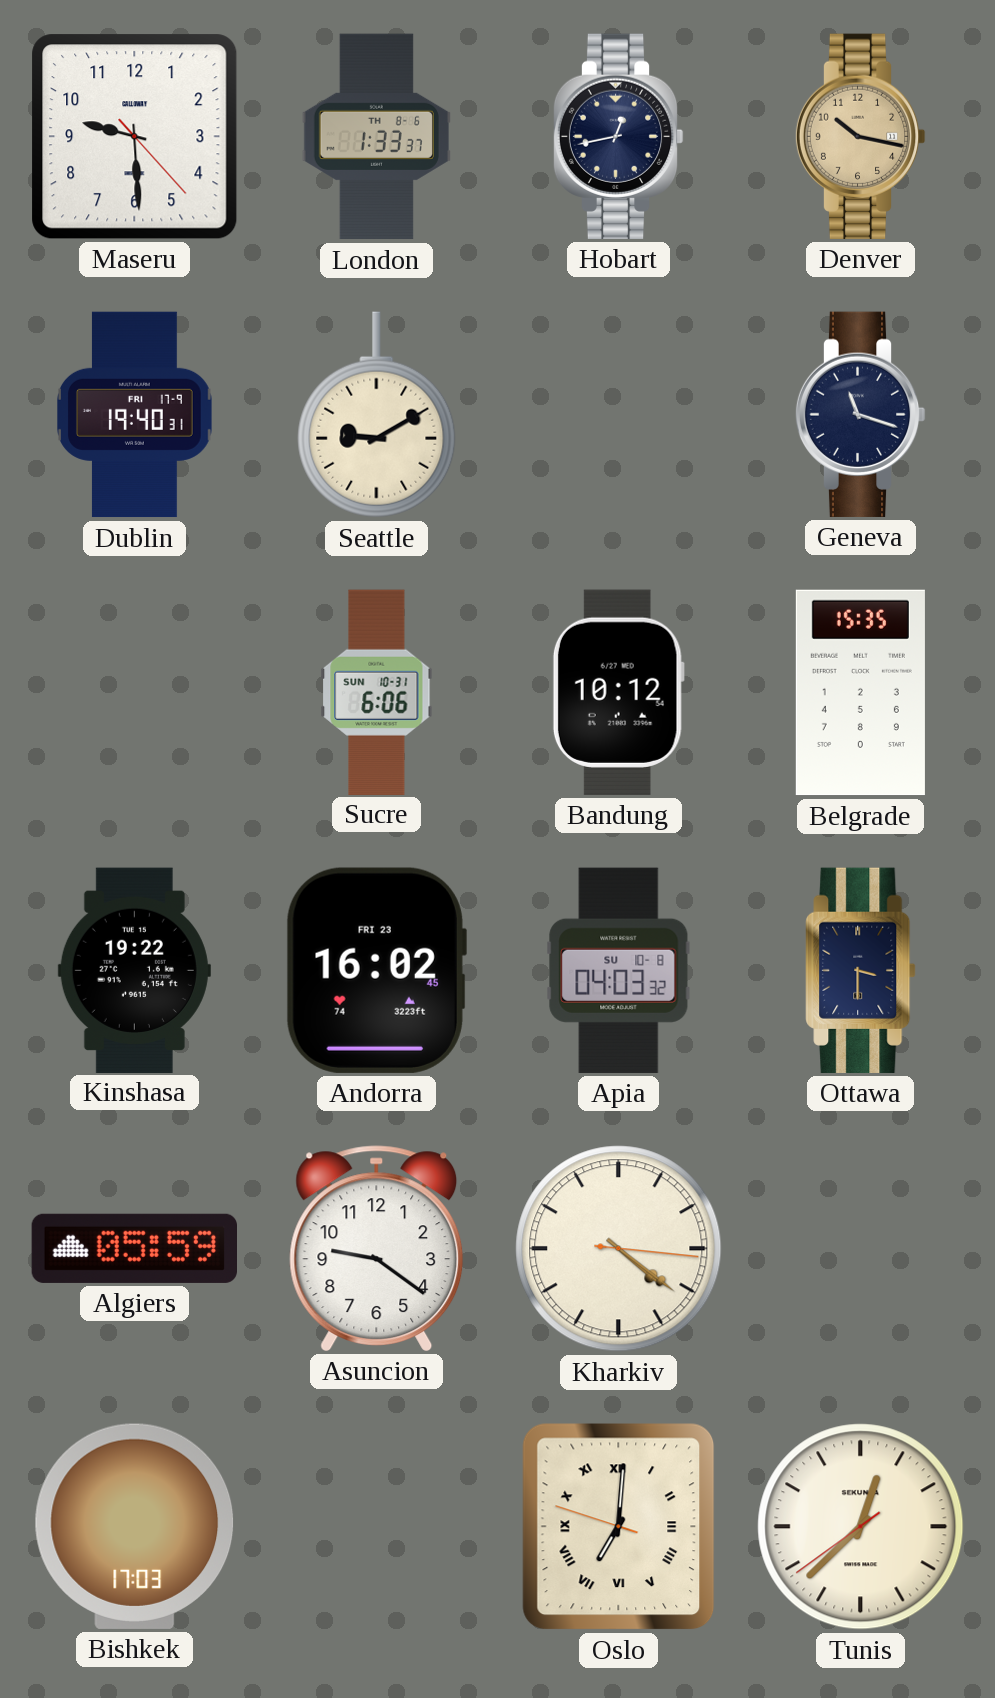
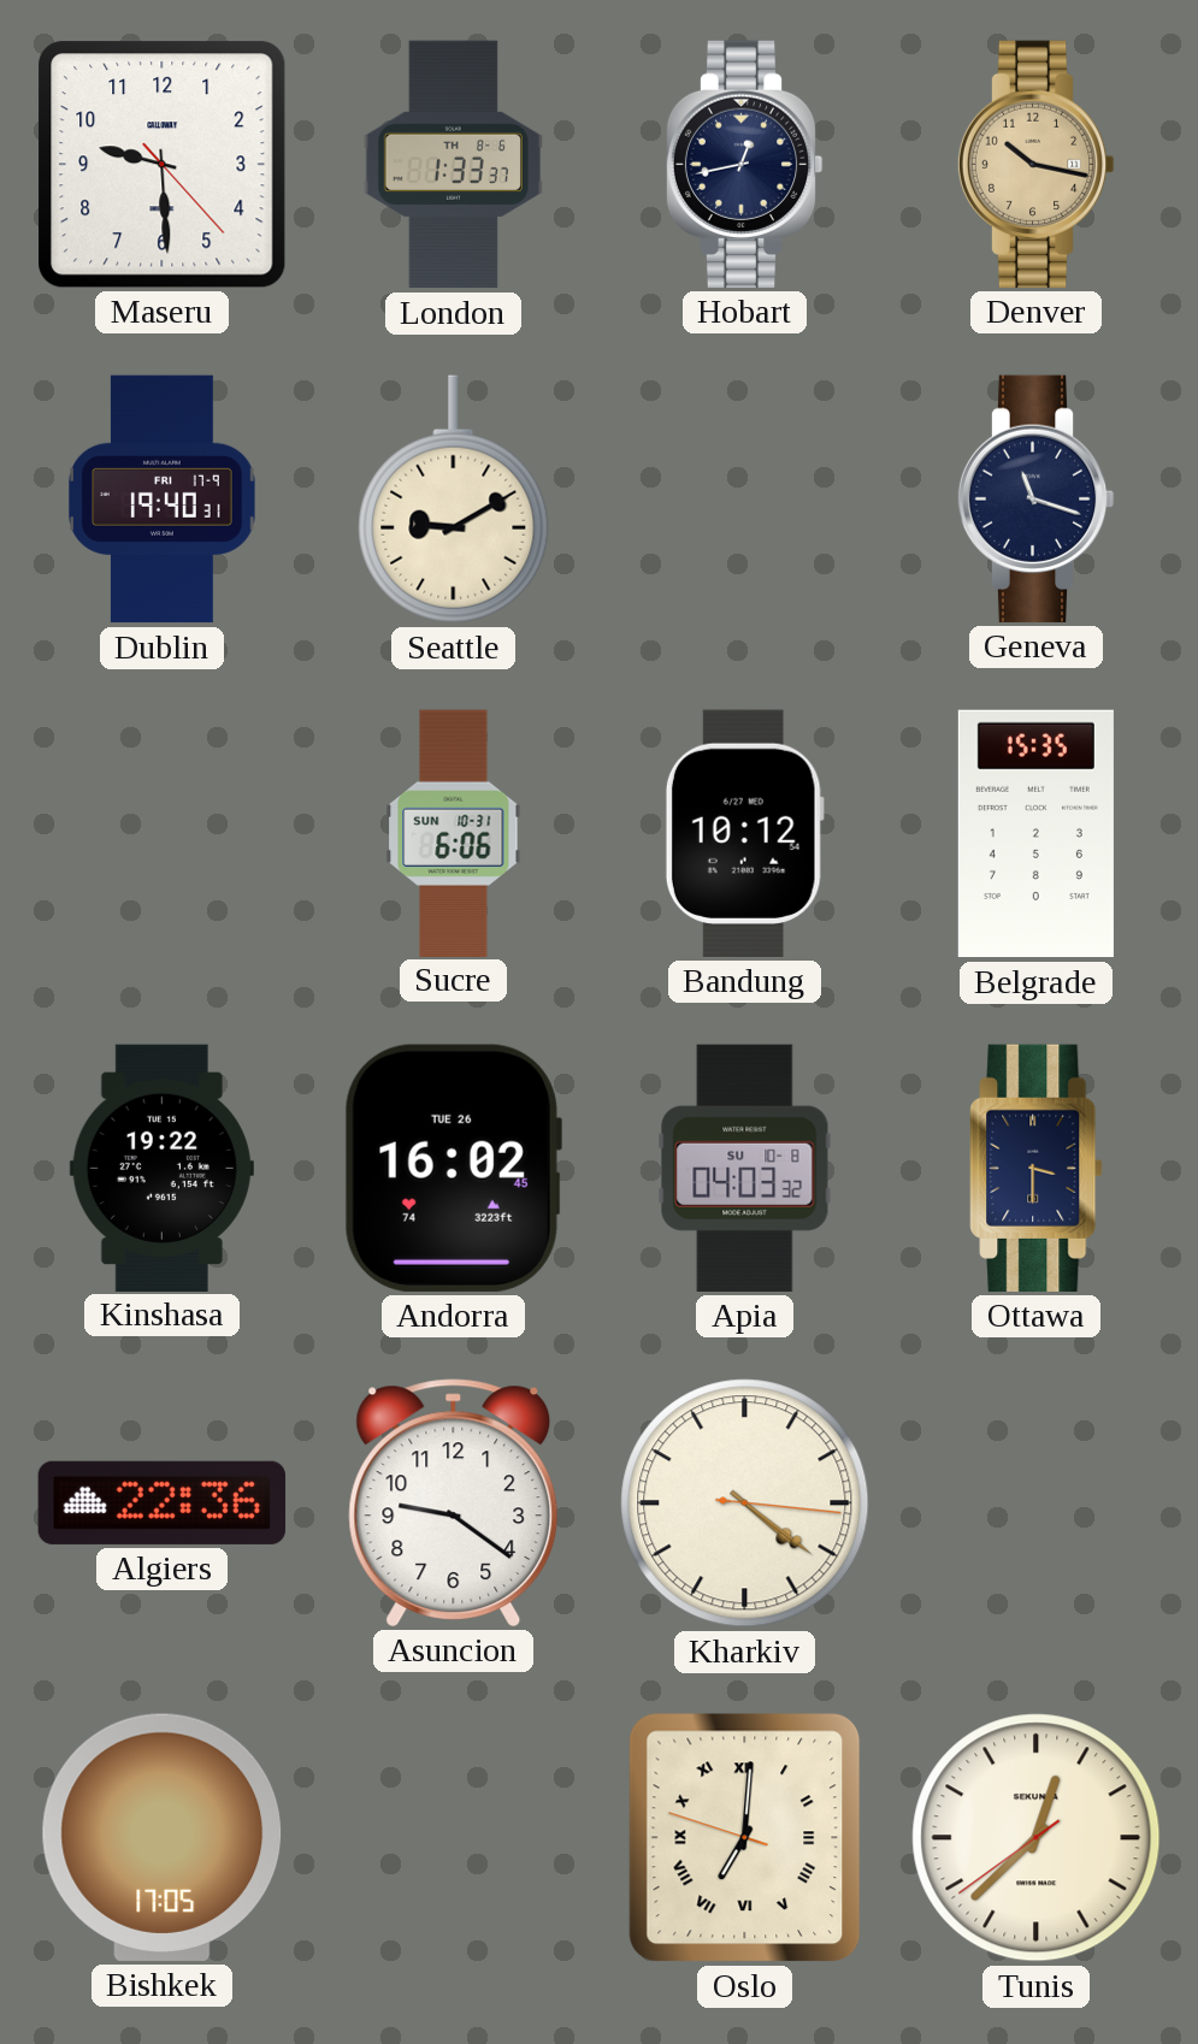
Andorra date: FRI 23 -> TUE 26 (453, 1168)
Algiers: 05:59 -> 22:36 (161, 1502)
Bishkek: 17:03 -> 17:05 (163, 1837)
